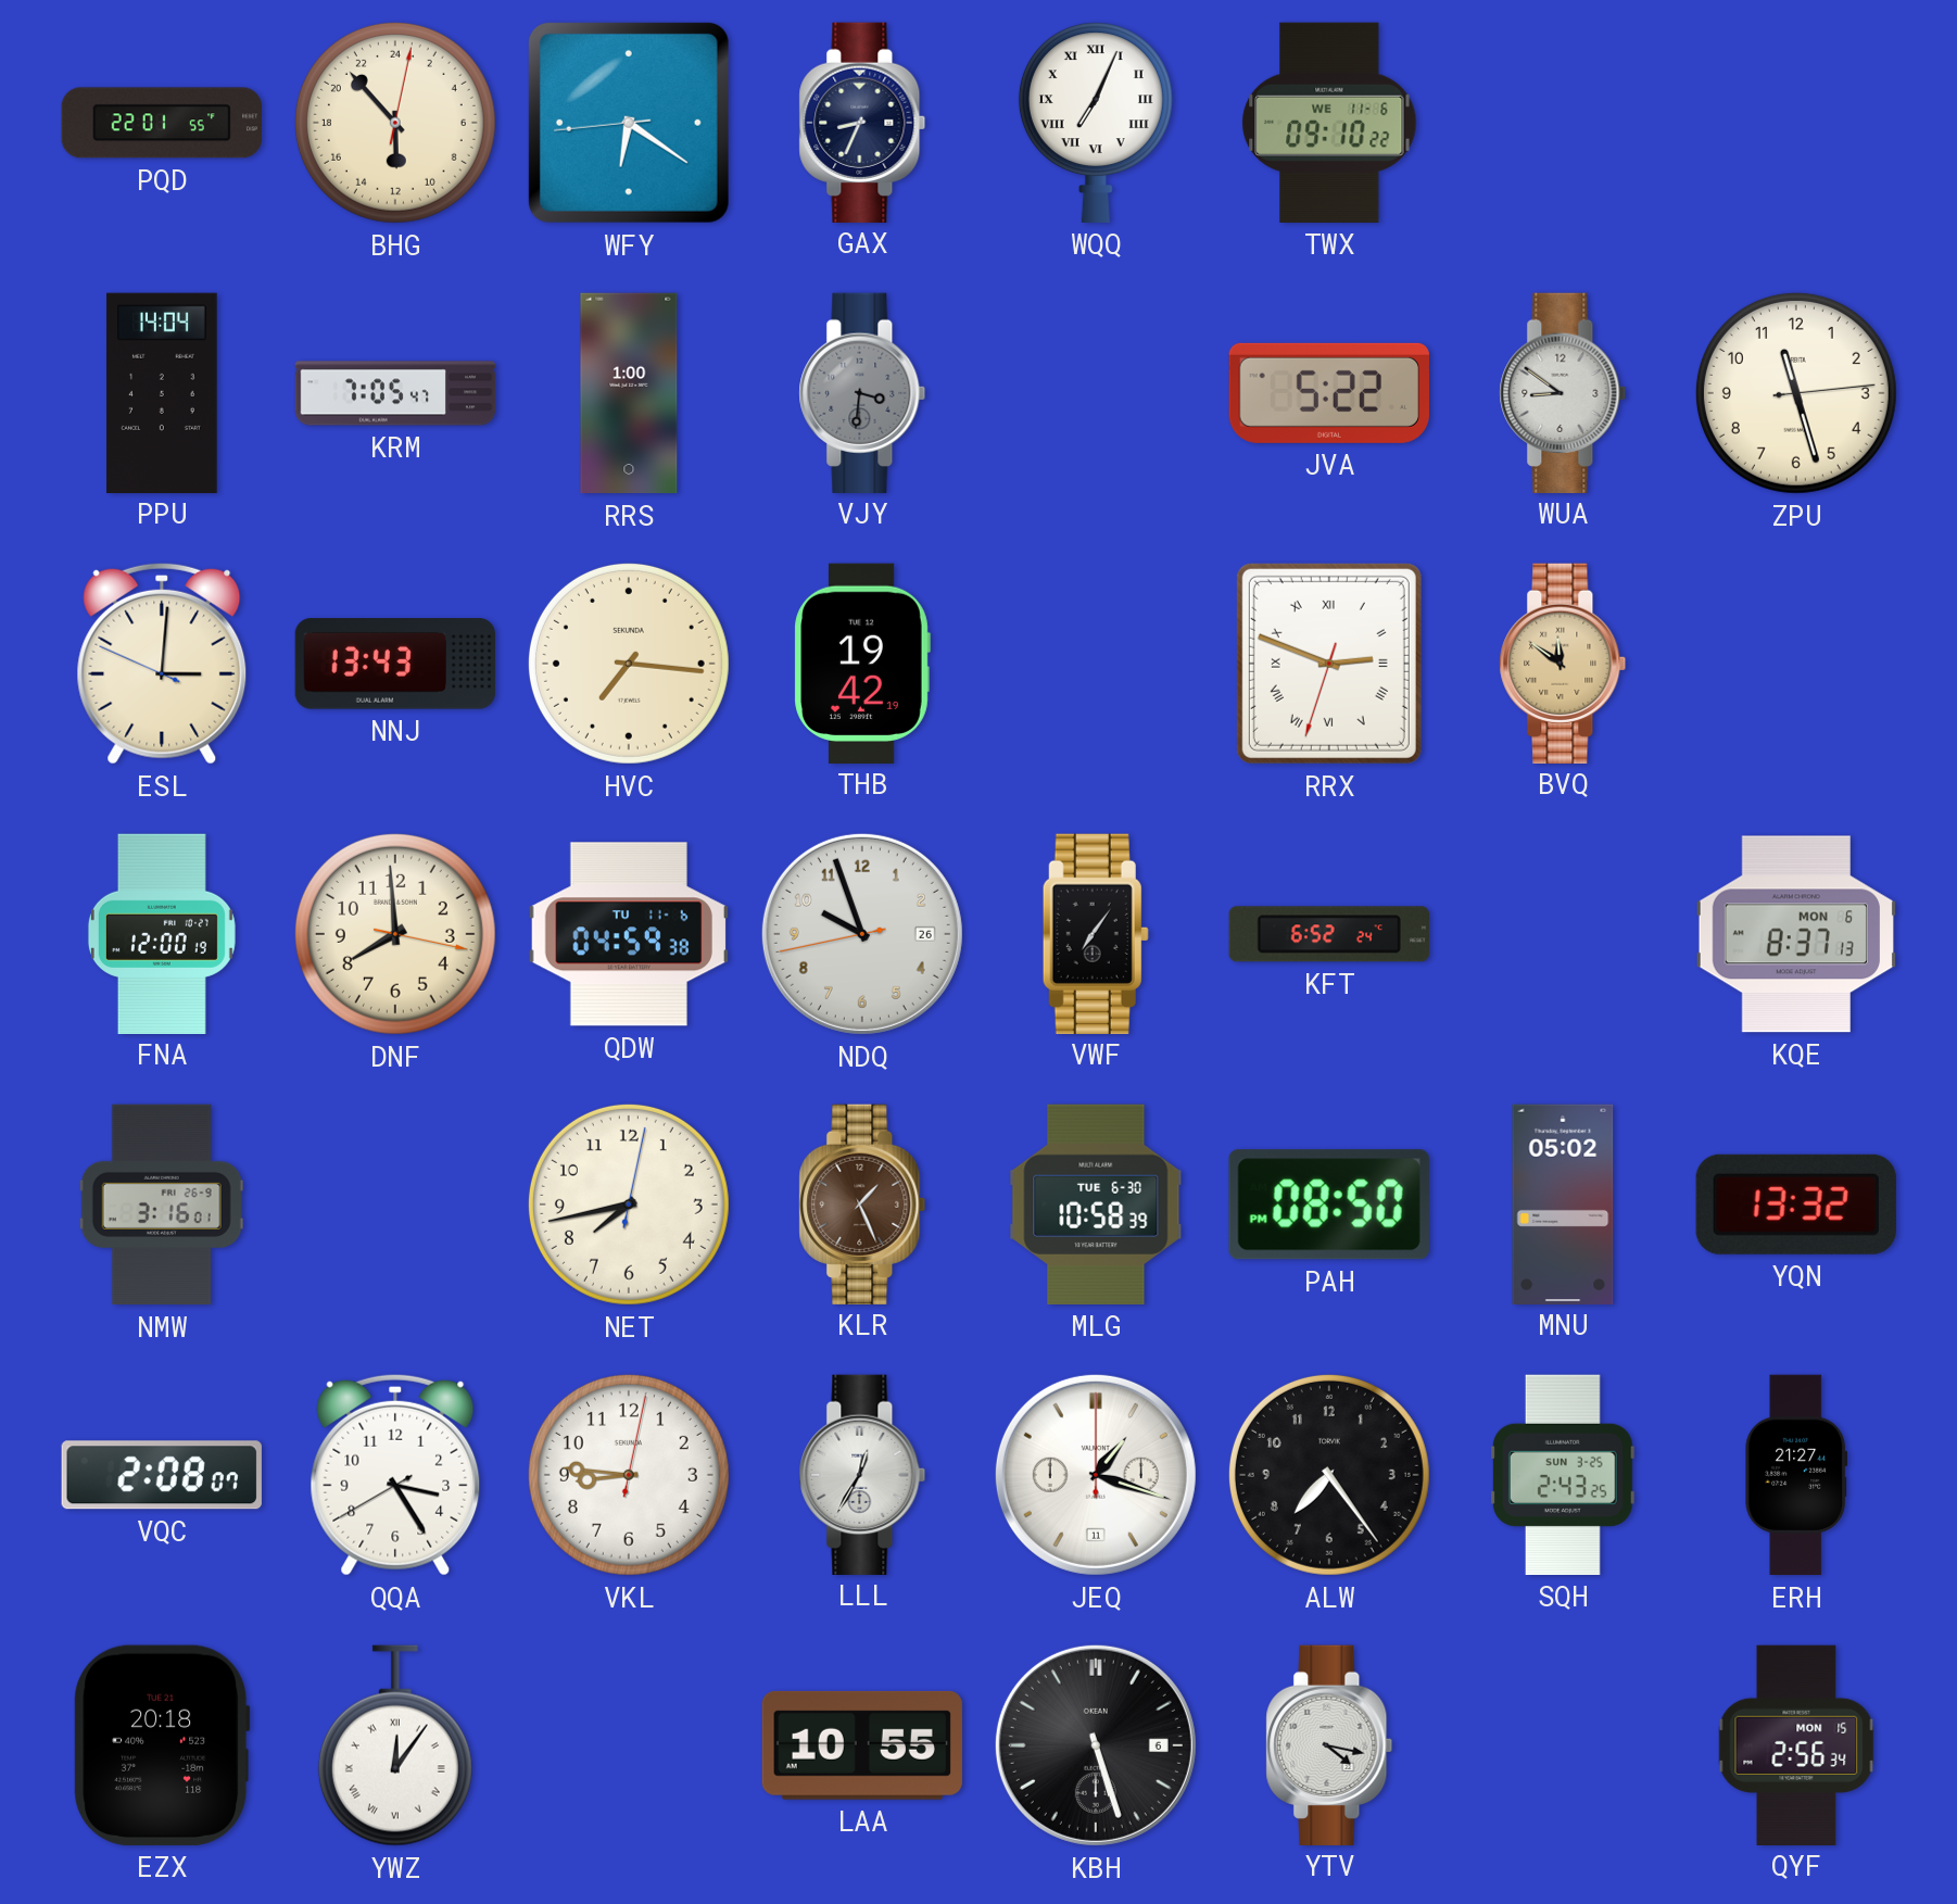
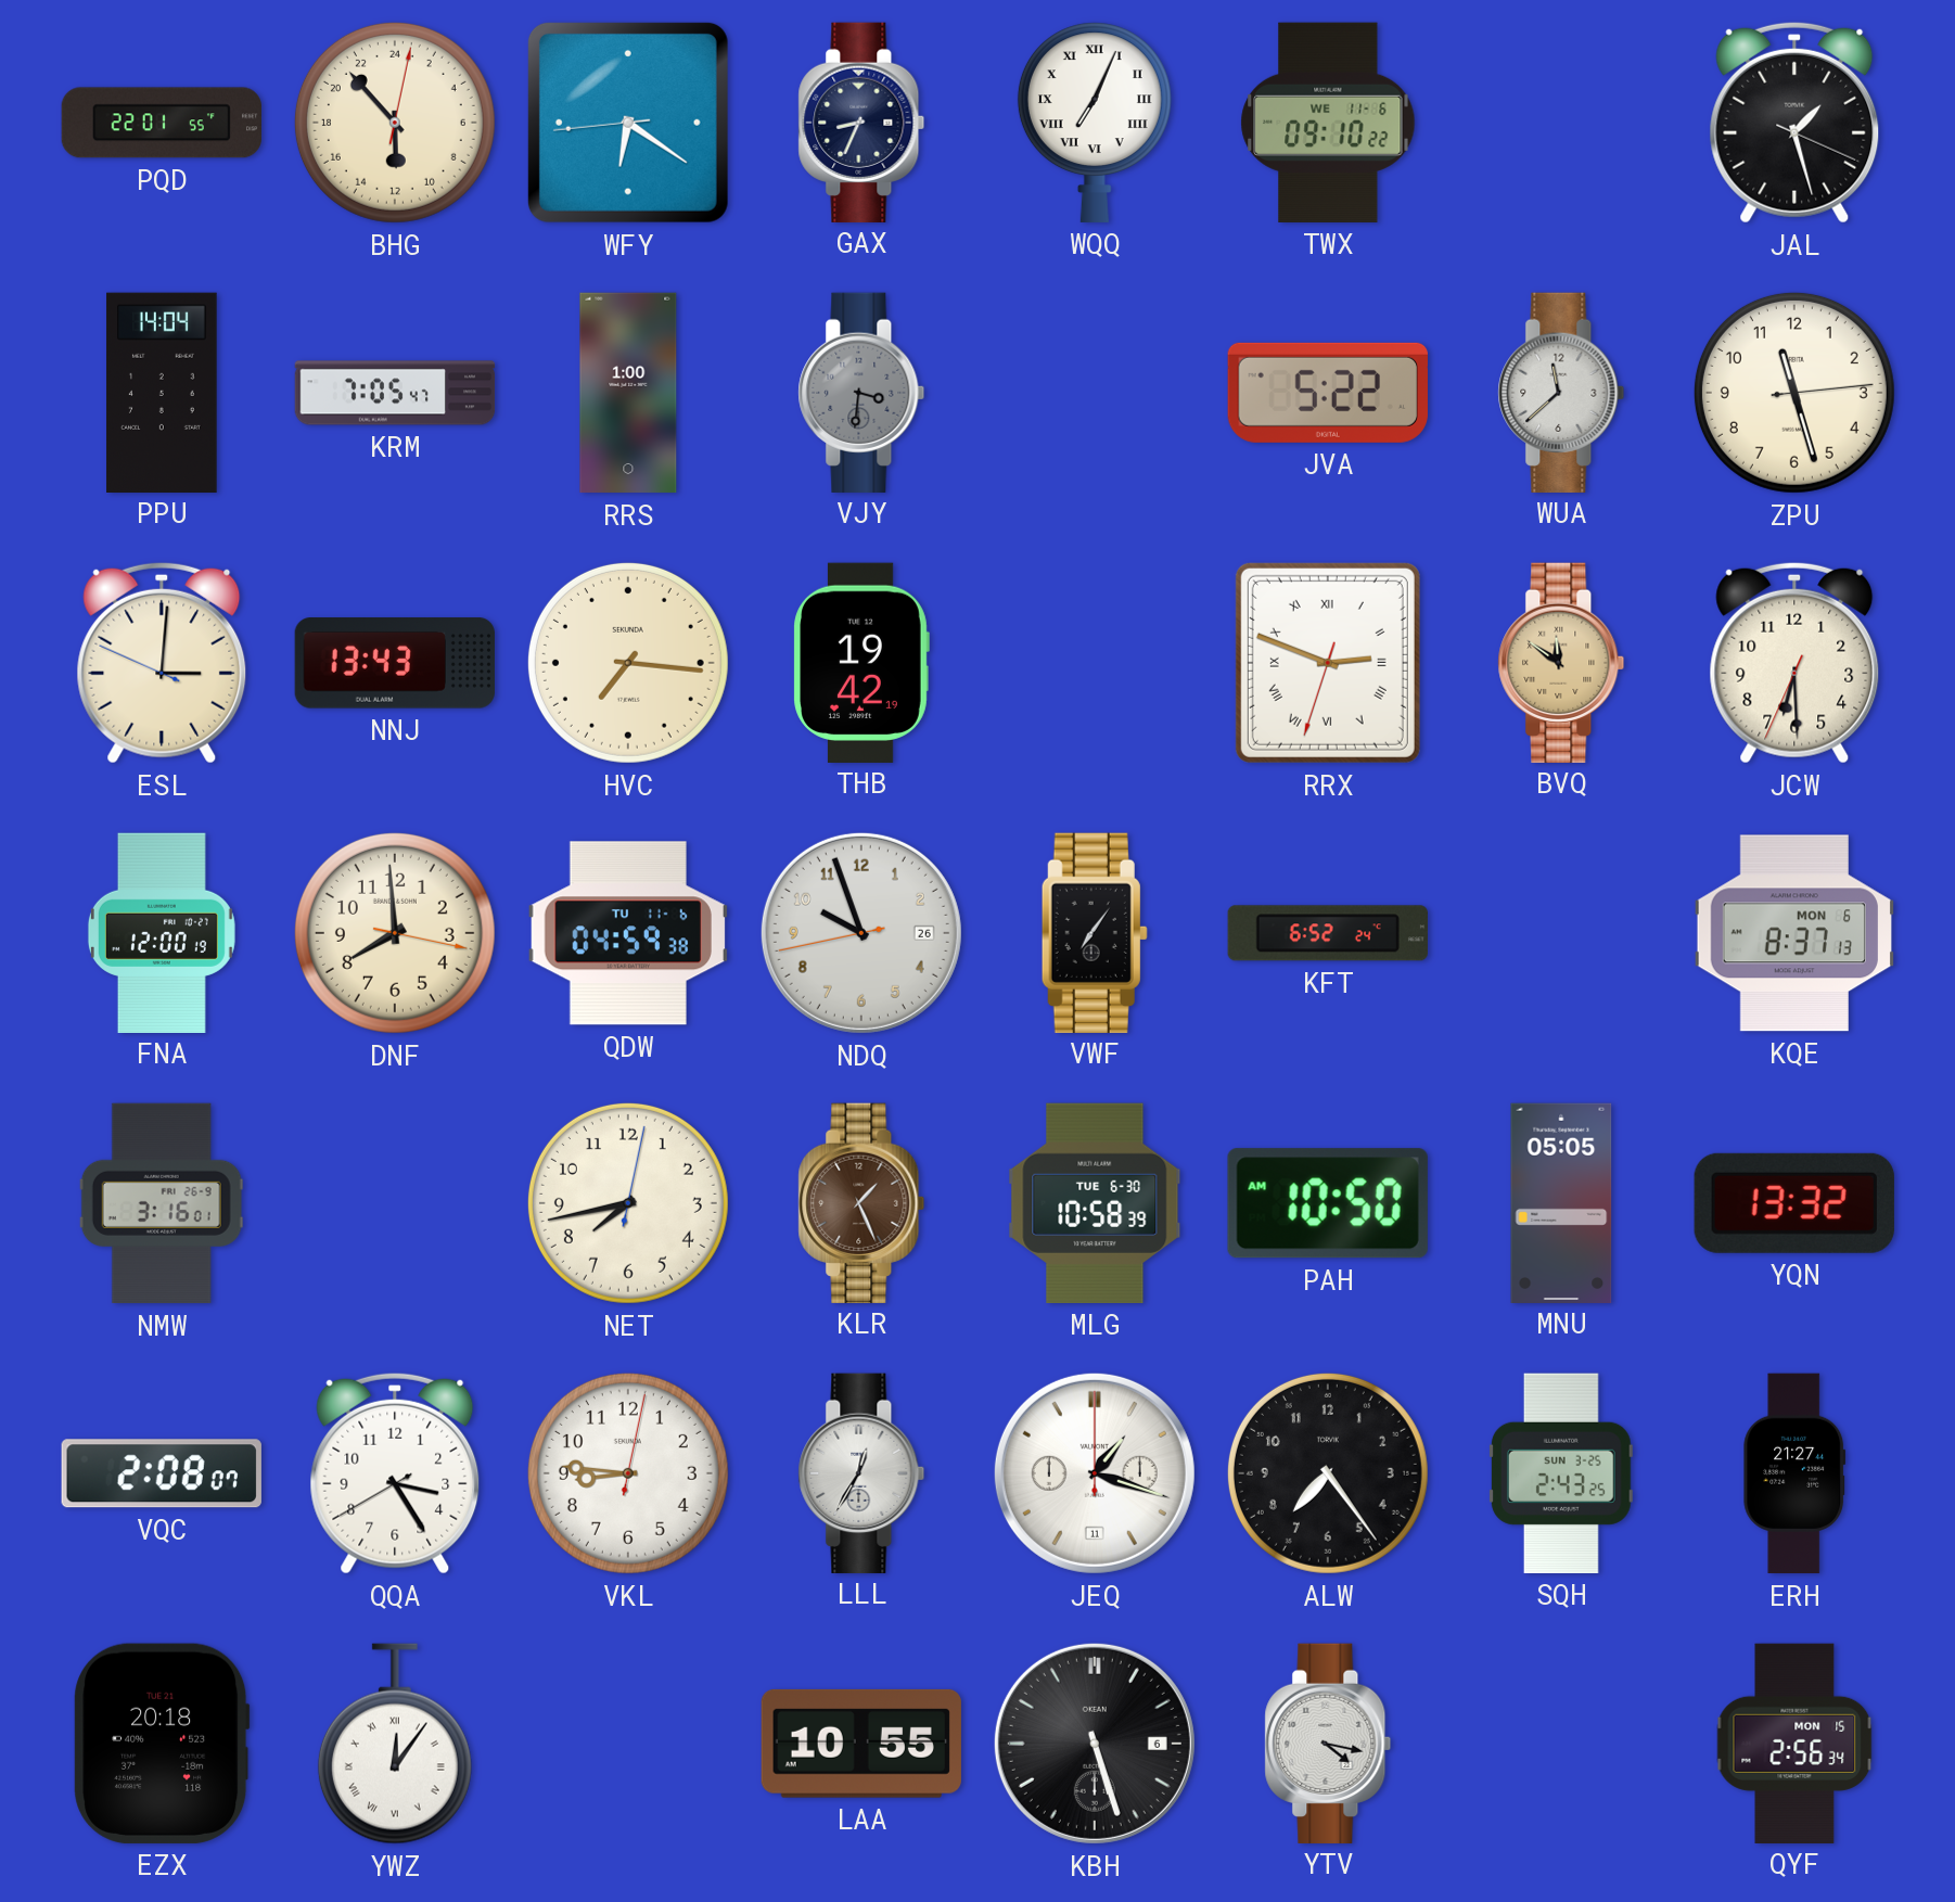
JAL: none -> 1:27 (1794, 123)
WUA: 8:51 -> 11:38 (1561, 392)
JCW: none -> 6:29 (1794, 663)
PAH: 08:50 -> 10:50 (1328, 1203)
MNU: 05:02 -> 05:05 (1561, 1202)
